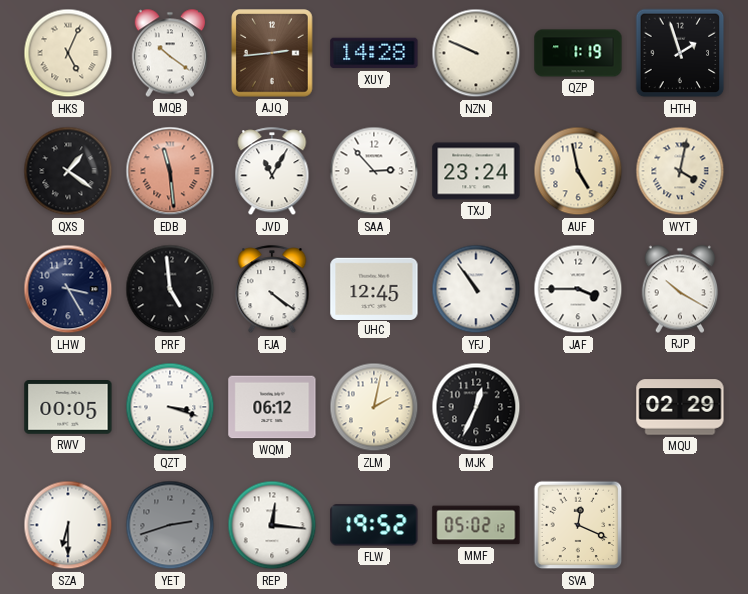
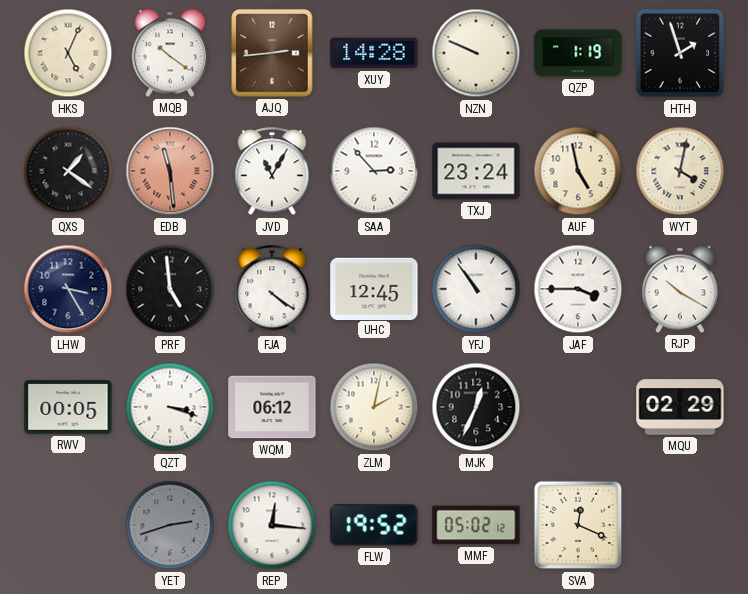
SZA: 6:30 -> none (68, 525)
